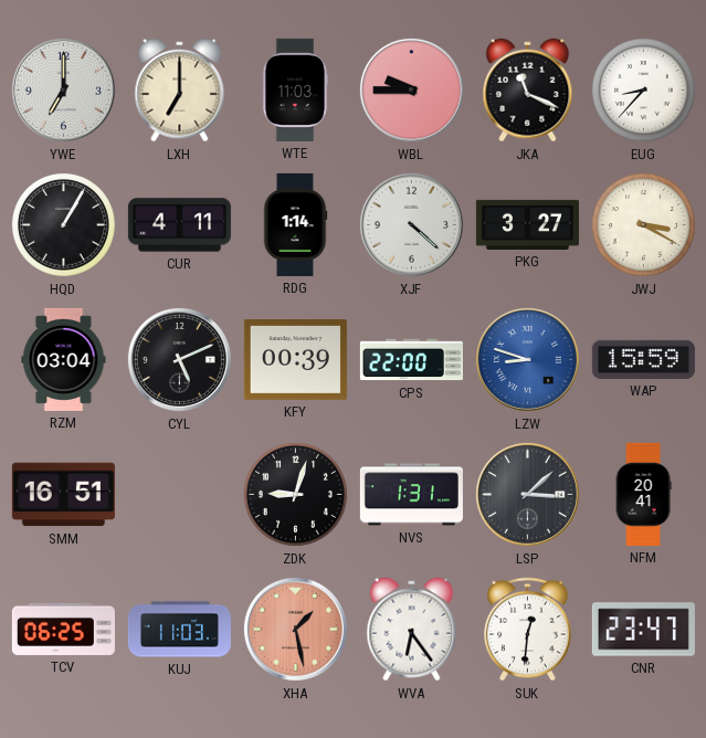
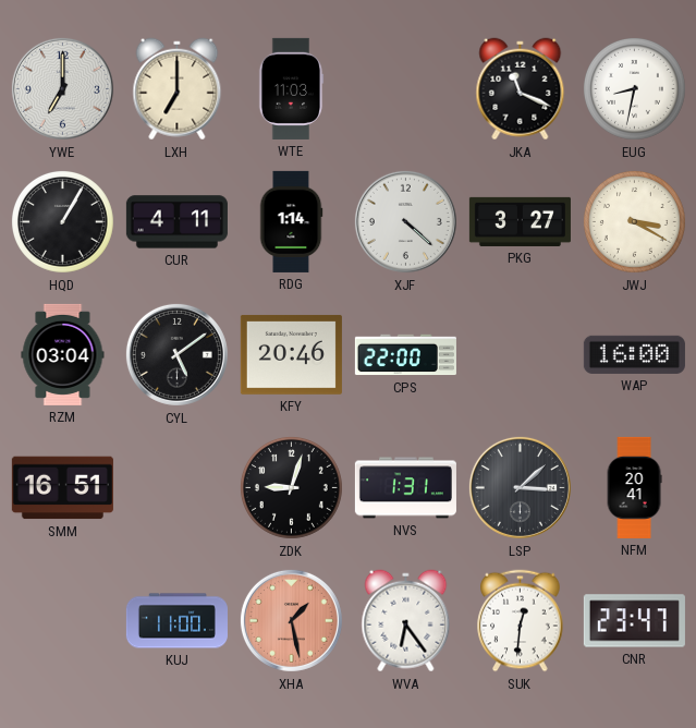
WBL: 9:45 -> none (411, 89)
EUG: 8:37 -> 8:32 (634, 88)
CYL: 5:11 -> 5:09 (176, 354)
KFY: 00:39 -> 20:46 (291, 354)
LZW: 8:48 -> none (527, 359)
WAP: 15:59 -> 16:00 (634, 354)
TCV: 06:25 -> none (63, 629)
KUJ: 11:03 -> 11:00 (176, 621)
